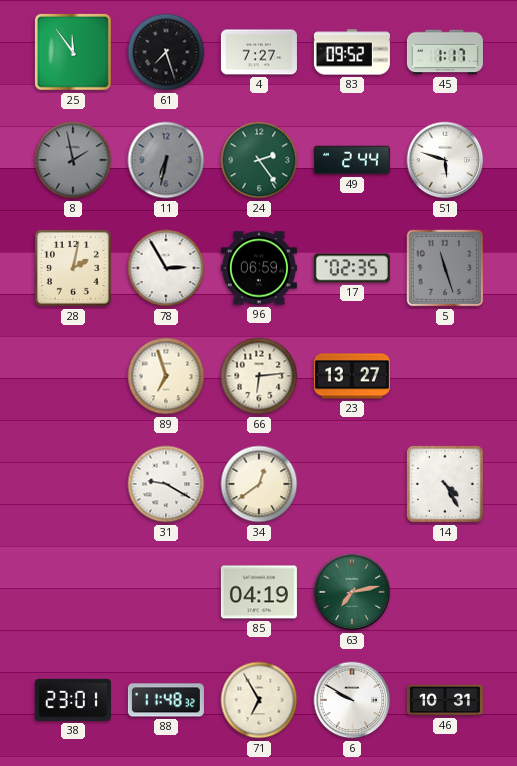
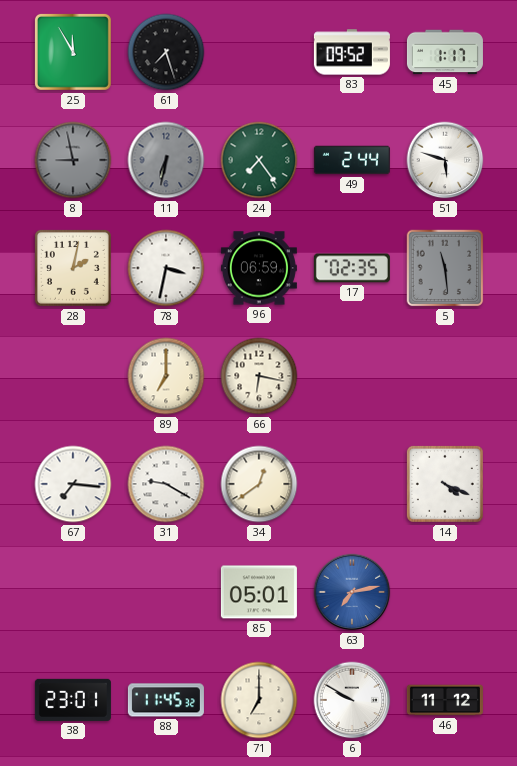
25: 11:54 -> 11:55 (73, 52)
4: 7:27 -> none (259, 52)
8: 1:58 -> 8:58 (73, 160)
24: 2:24 -> 7:24 (259, 160)
78: 2:55 -> 3:32 (166, 268)
5: 11:27 -> 11:29 (445, 268)
89: 6:57 -> 7:00 (166, 376)
66: 6:14 -> 6:17 (259, 376)
23: 13:27 -> none (352, 376)
67: none -> 7:16 (73, 484)
14: 4:25 -> 4:19 (445, 484)
85: 04:19 -> 05:01 (259, 592)
63 dial: green -> blue (352, 592)
88: 11:48 -> 11:45 (166, 700)
71: 6:55 -> 7:00 (259, 700)
46: 10:31 -> 11:12 (445, 700)
